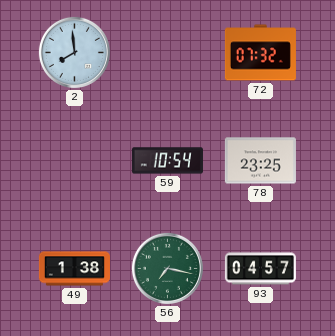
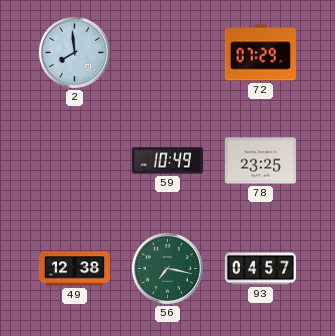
72: 07:32 -> 07:29 (260, 53)
59: 10:54 -> 10:49 (167, 161)
49: 1:38 -> 12:38 (74, 269)
